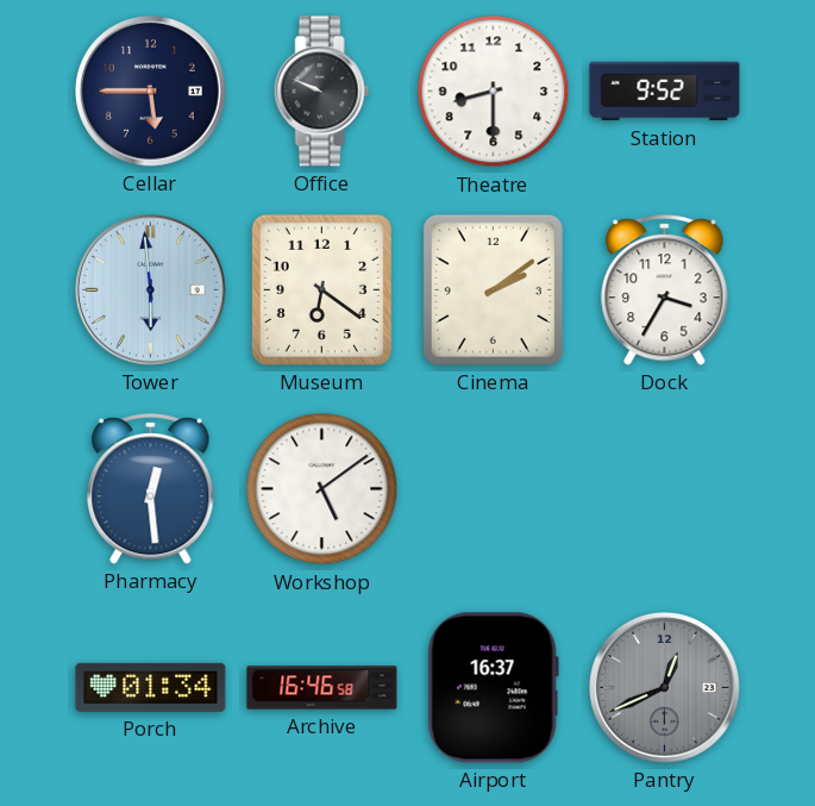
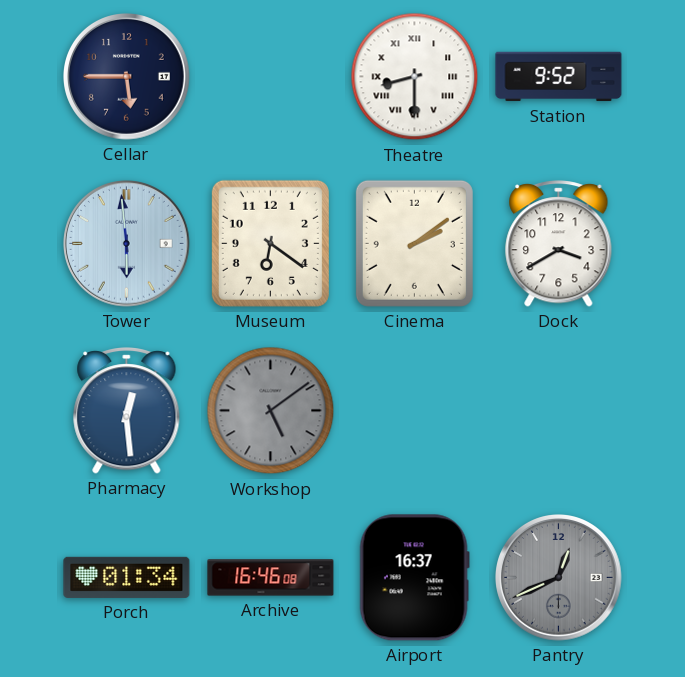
Office: 9:49 -> none (322, 92)
Theatre numerals: Arabic -> Roman (415, 77)
Dock: 3:35 -> 3:40 (559, 244)
Workshop dial: white -> grey (271, 411)
Archive: 16:46:58 -> 16:46:08 (271, 578)
